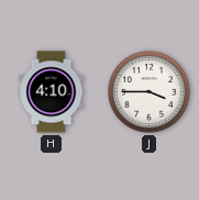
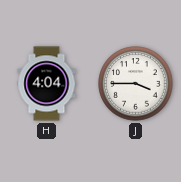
H: 4:10 -> 4:04 (47, 84)
